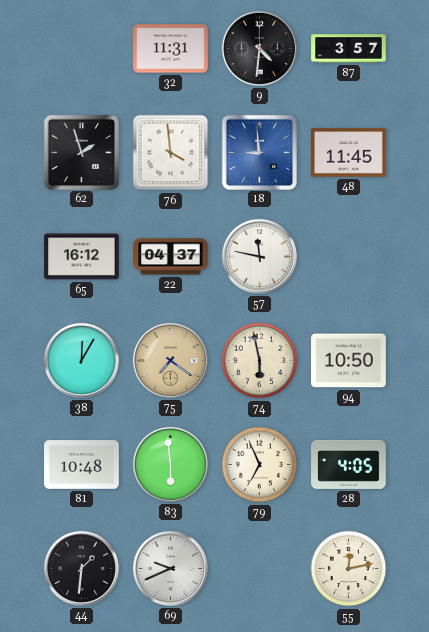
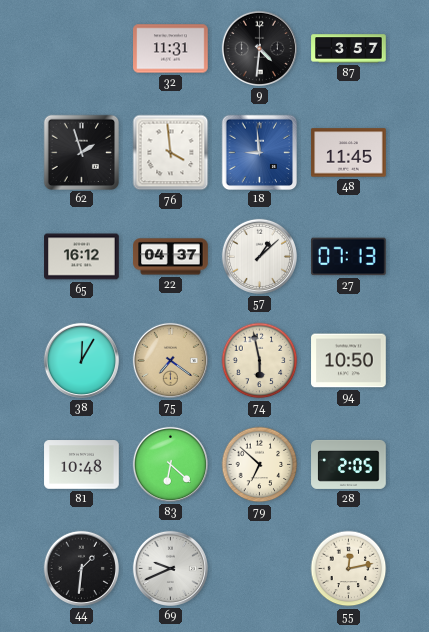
57: 11:47 -> 1:08 (259, 256)
27: none -> 07:13 (349, 257)
83: 5:59 -> 6:22 (170, 464)
79: 6:56 -> 6:52 (260, 465)
28: 4:05 -> 2:05 (349, 464)
